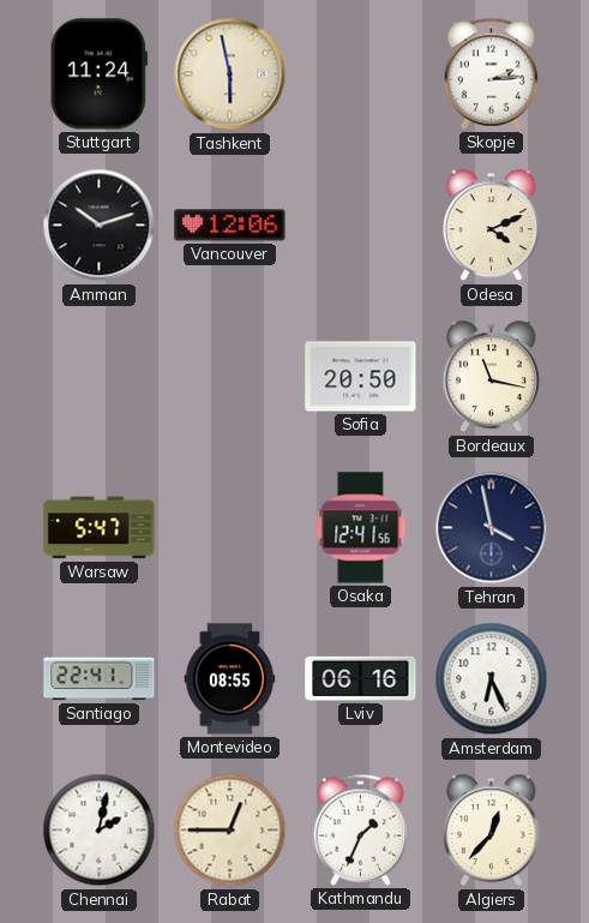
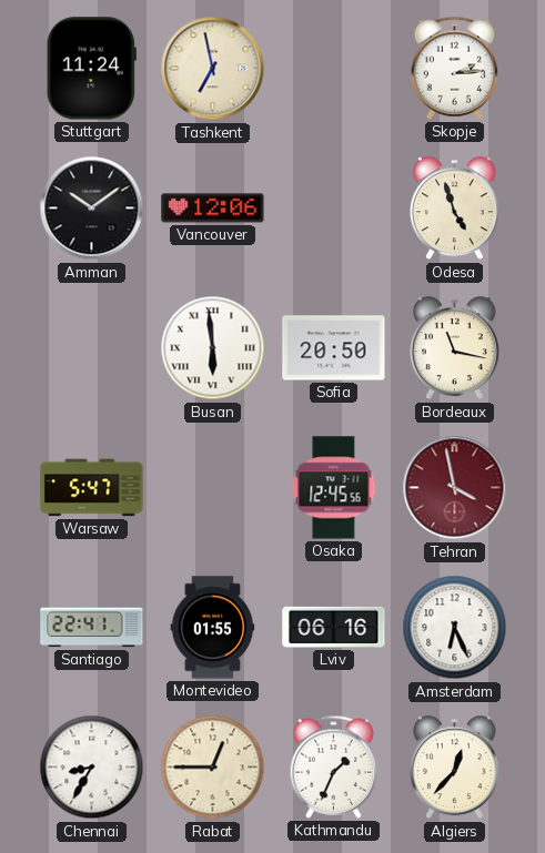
Tashkent: 5:58 -> 6:58 (213, 69)
Amman: 10:12 -> 10:09 (92, 209)
Odesa: 4:11 -> 4:57 (454, 209)
Busan: none -> 5:59 (213, 348)
Osaka: 12:41 -> 12:45 (334, 488)
Tehran dial: navy -> burgundy (455, 488)
Montevideo: 08:55 -> 01:55 (213, 628)
Chennai: 2:02 -> 8:35 (92, 768)
